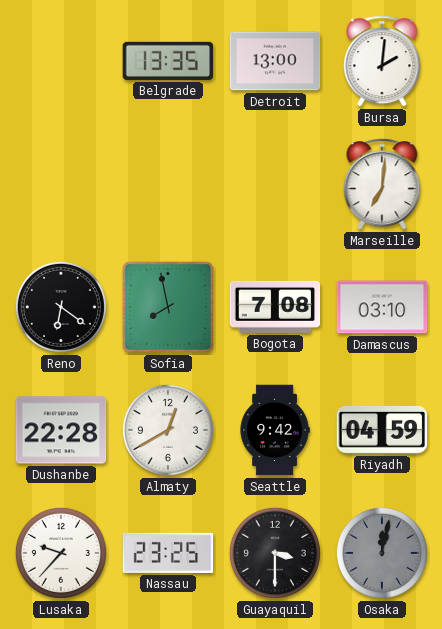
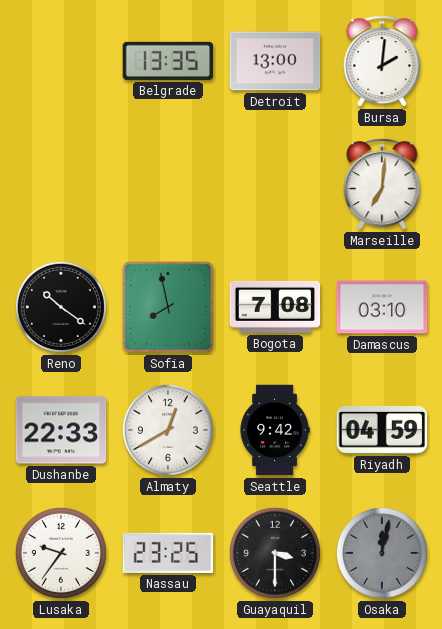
Reno: 6:21 -> 10:21 (61, 307)
Dushanbe: 22:28 -> 22:33 (61, 430)
Lusaka: 9:37 -> 9:36 (61, 553)
